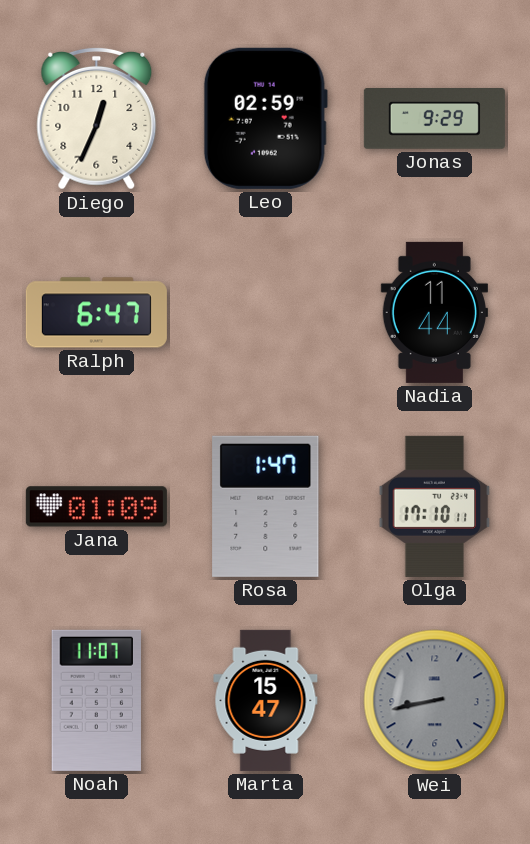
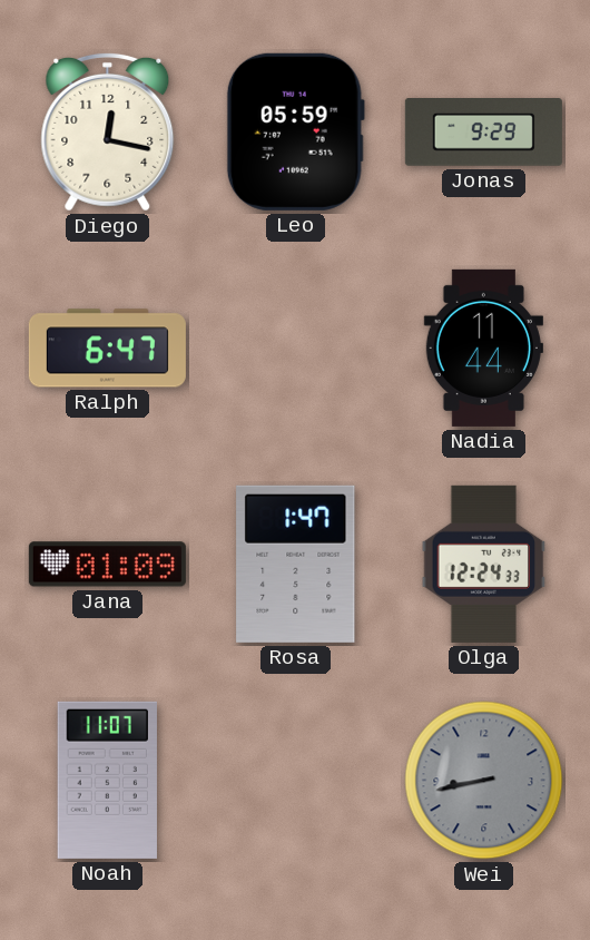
Diego: 12:34 -> 12:17 (108, 131)
Leo: 02:59 -> 05:59 (295, 131)
Olga: 17:10 -> 12:24 (484, 564)
Marta: 15:47 -> none (266, 700)
